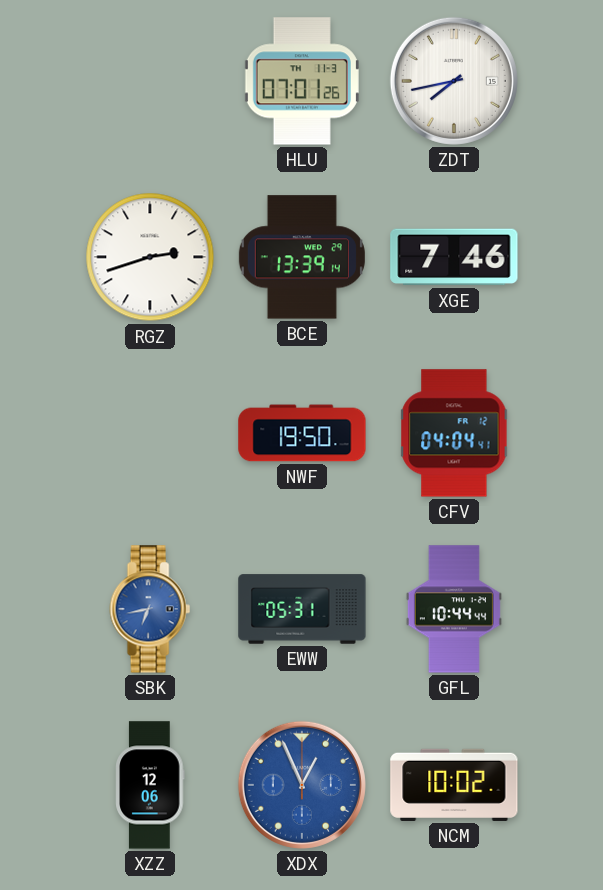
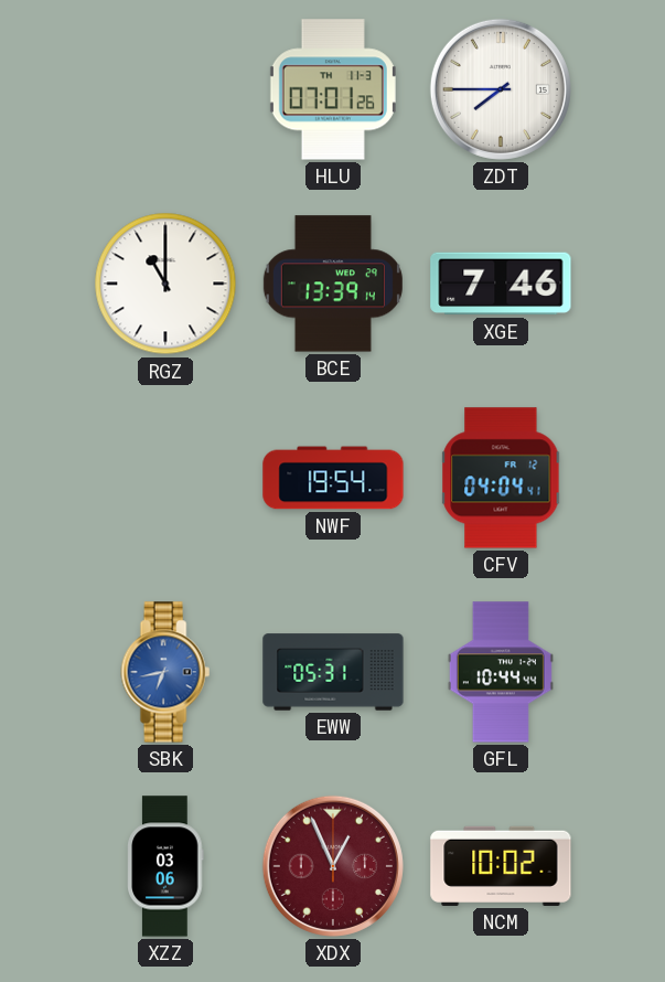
ZDT: 7:43 -> 7:45 (501, 89)
RGZ: 2:42 -> 11:00 (165, 284)
NWF: 19:50 -> 19:54 (333, 478)
XZZ: 12:06 -> 03:06 (165, 866)
XDX dial: blue -> burgundy (333, 866)
